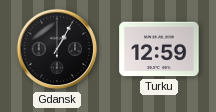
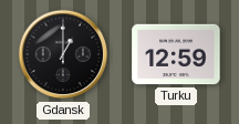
Gdansk: 1:05 -> 1:00 (63, 54)
